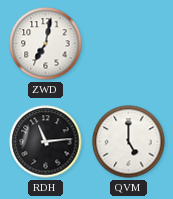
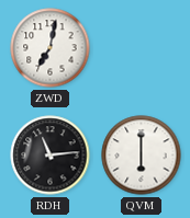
QVM: 5:00 -> 6:00 (142, 156)
